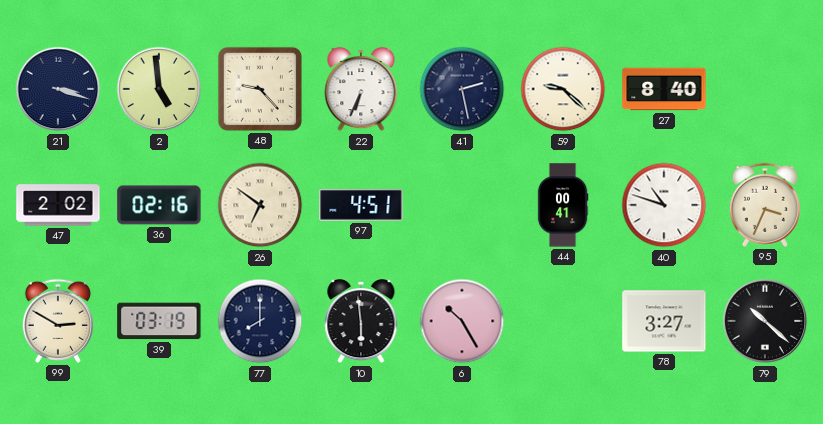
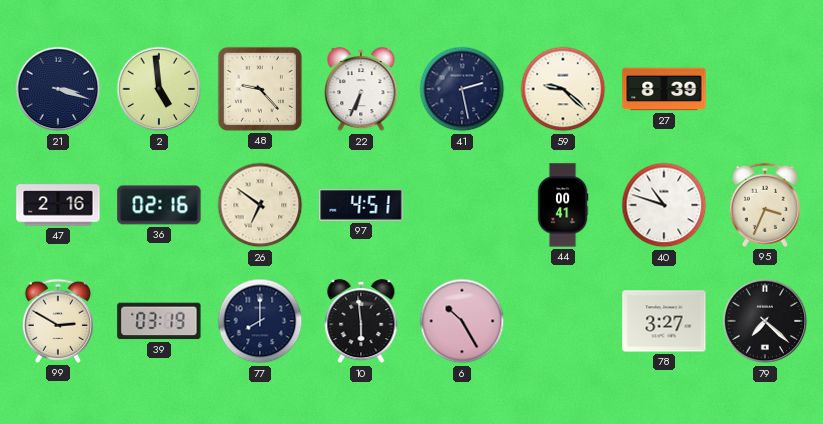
27: 8:40 -> 8:39 (664, 89)
47: 2:02 -> 2:16 (58, 205)
79: 10:22 -> 7:22 (765, 321)
